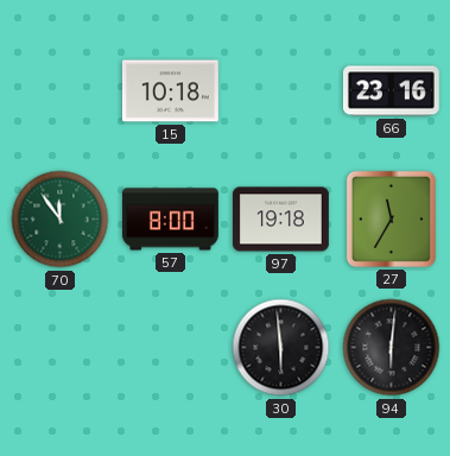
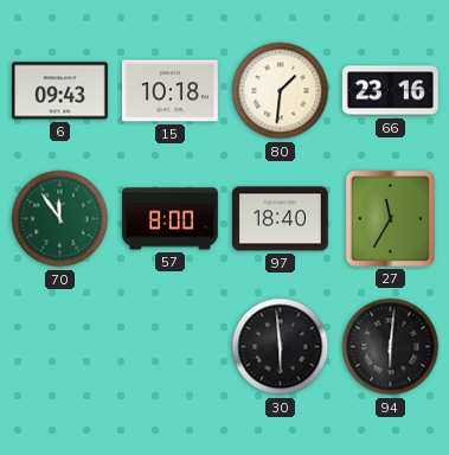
6: none -> 09:43 (59, 91)
80: none -> 1:31 (281, 91)
97: 19:18 -> 18:40 (280, 219)
